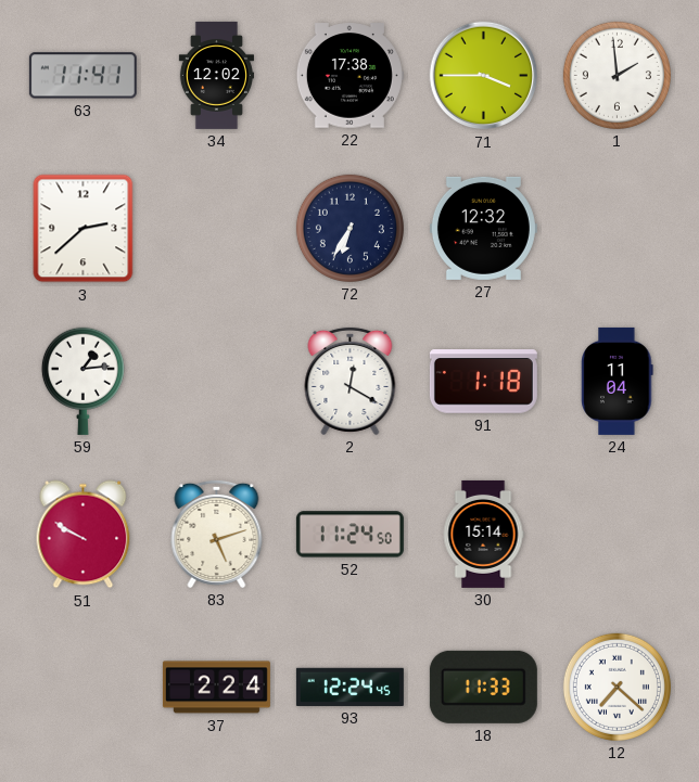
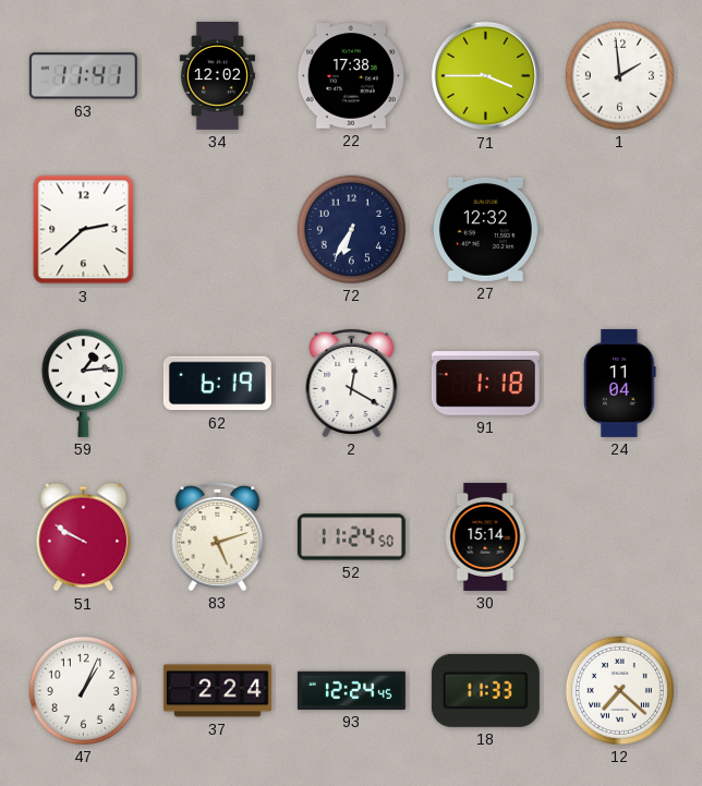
62: none -> 6:19 (217, 384)
47: none -> 1:04 (83, 690)
